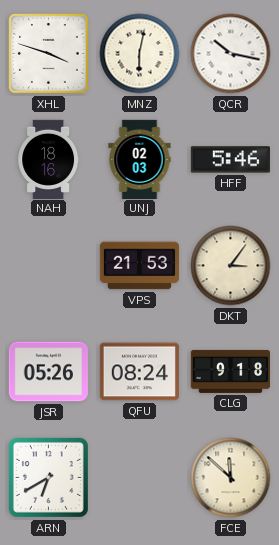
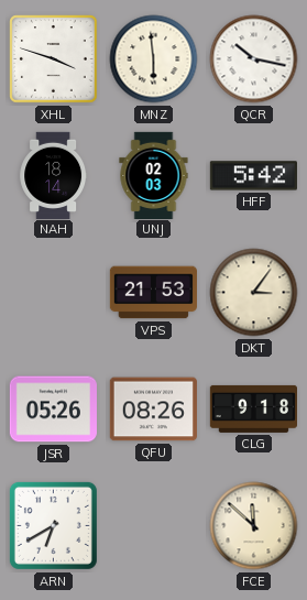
MNZ: 6:02 -> 5:59 (154, 59)
NAH: 18:16 -> 18:14 (54, 175)
HFF: 5:46 -> 5:42 (253, 176)
QFU: 08:24 -> 08:26 (153, 410)
